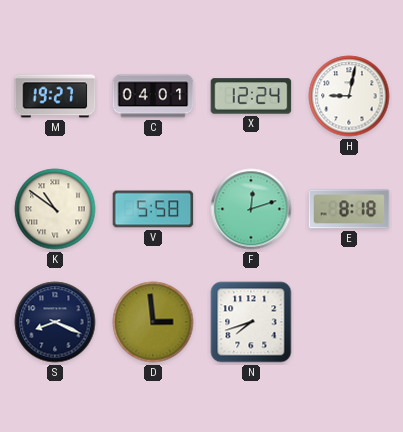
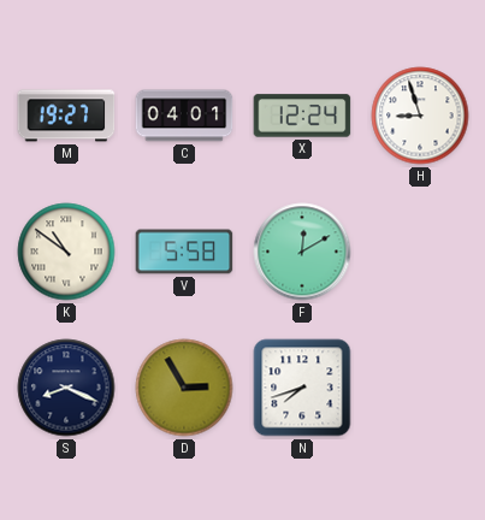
H: 9:02 -> 8:57 (420, 116)
F: 12:12 -> 12:10 (302, 252)
E: 8:18 -> none (349, 209)
D: 2:59 -> 2:55 (184, 388)
